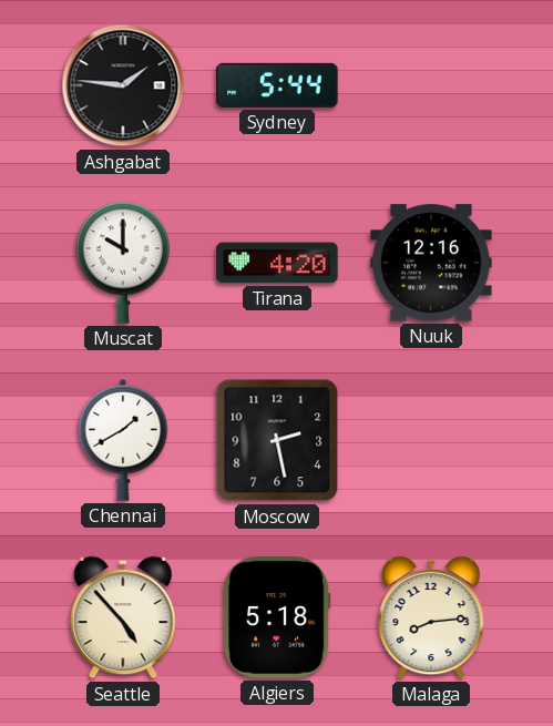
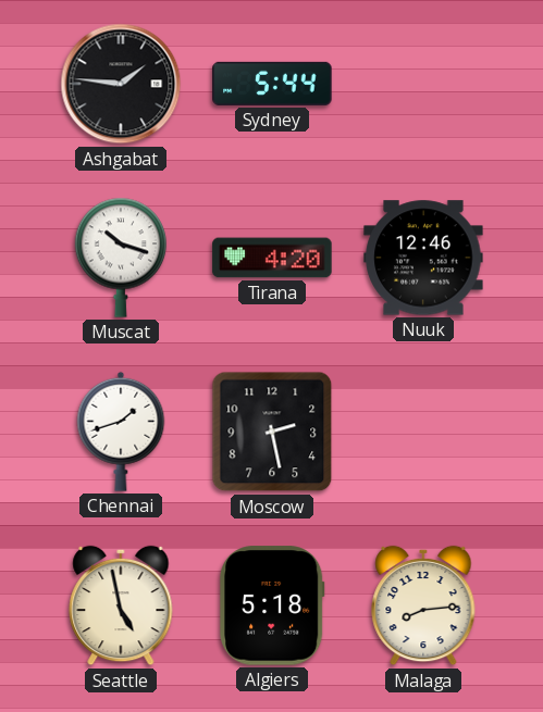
Muscat: 10:00 -> 10:18 (121, 258)
Nuuk: 12:16 -> 12:46 (423, 258)
Chennai: 1:40 -> 1:42 (121, 432)
Seattle: 4:53 -> 4:58 (121, 605)
